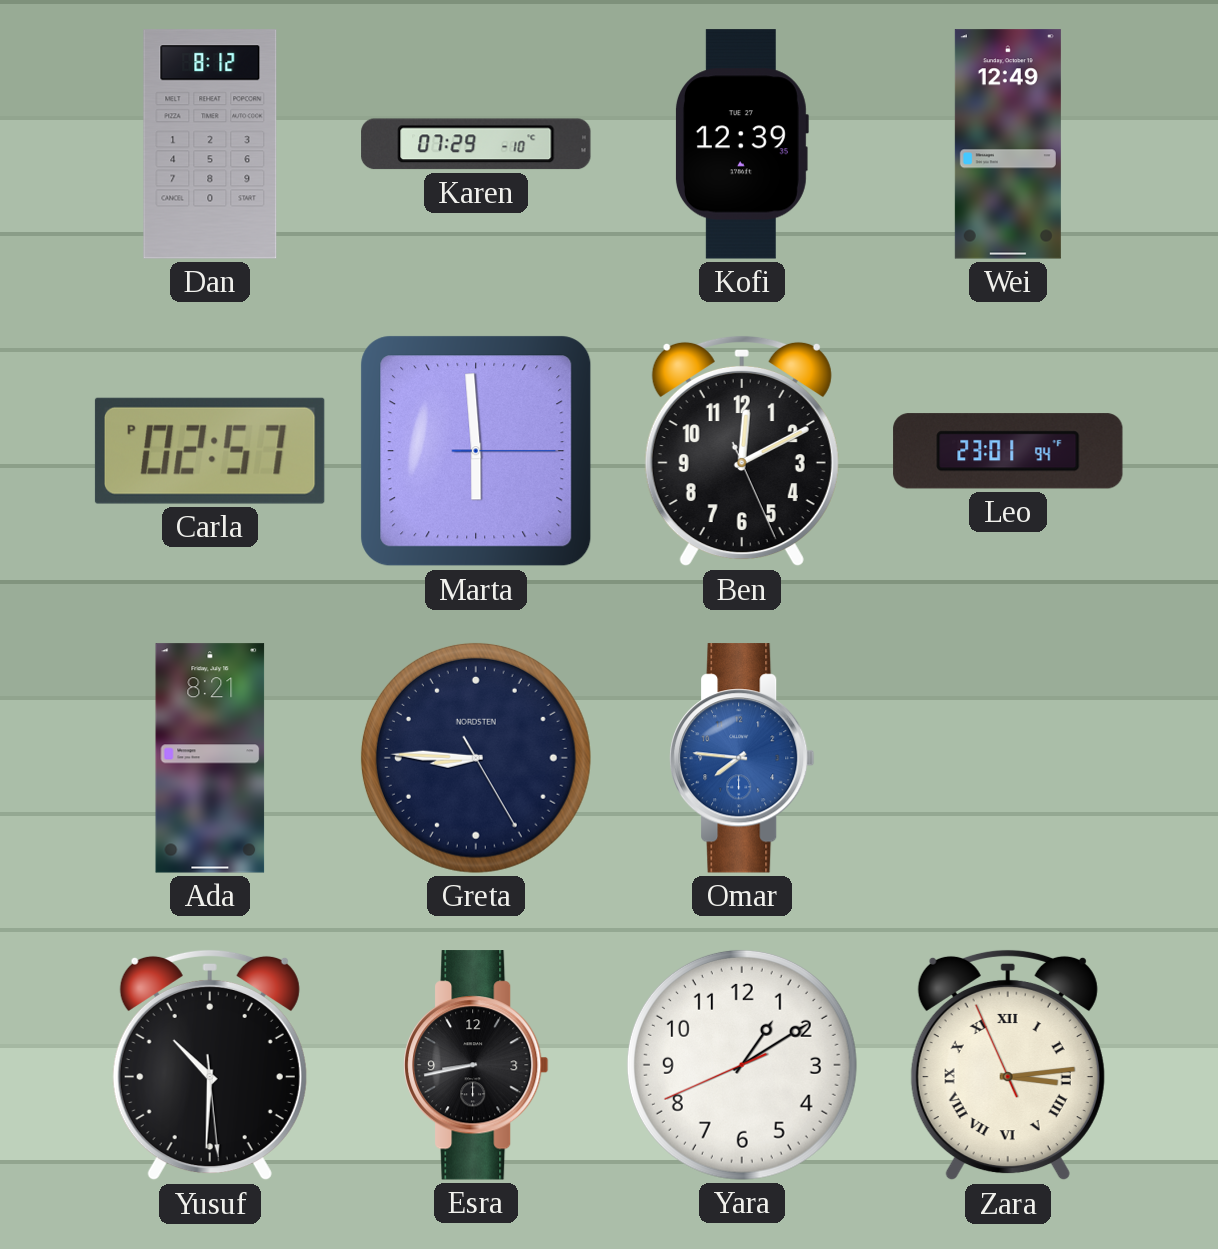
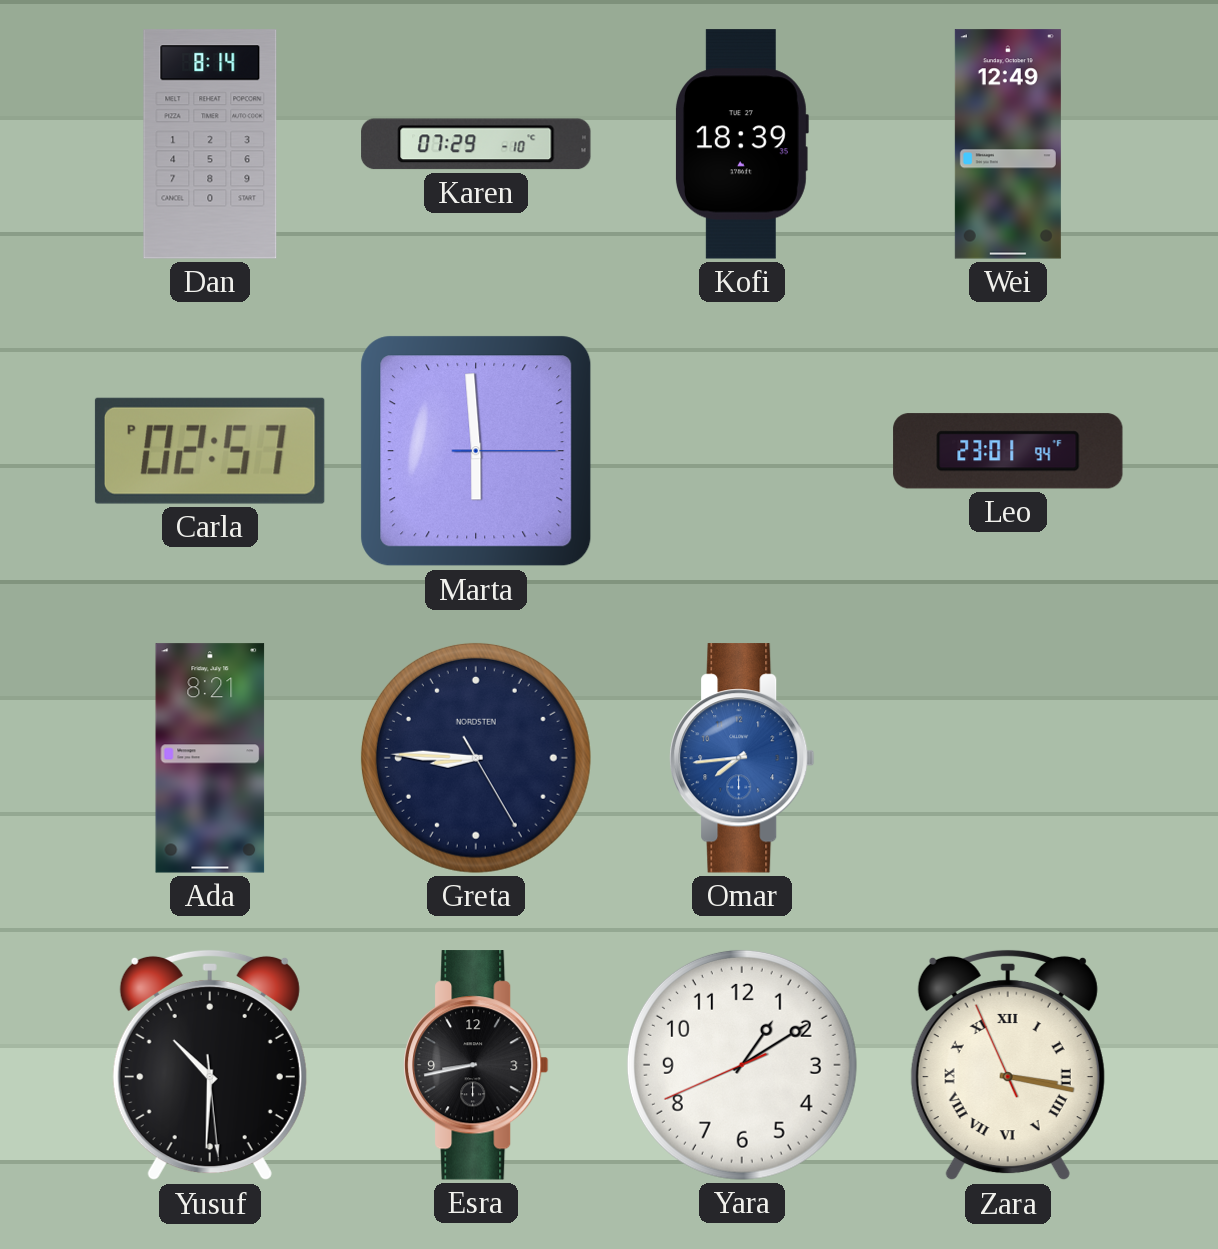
Dan: 8:12 -> 8:14 (210, 144)
Kofi: 12:39 -> 18:39 (741, 144)
Ben: 12:10 -> none (742, 451)
Omar: 7:46 -> 7:44 (743, 758)
Zara: 3:13 -> 3:16 (1008, 1065)
